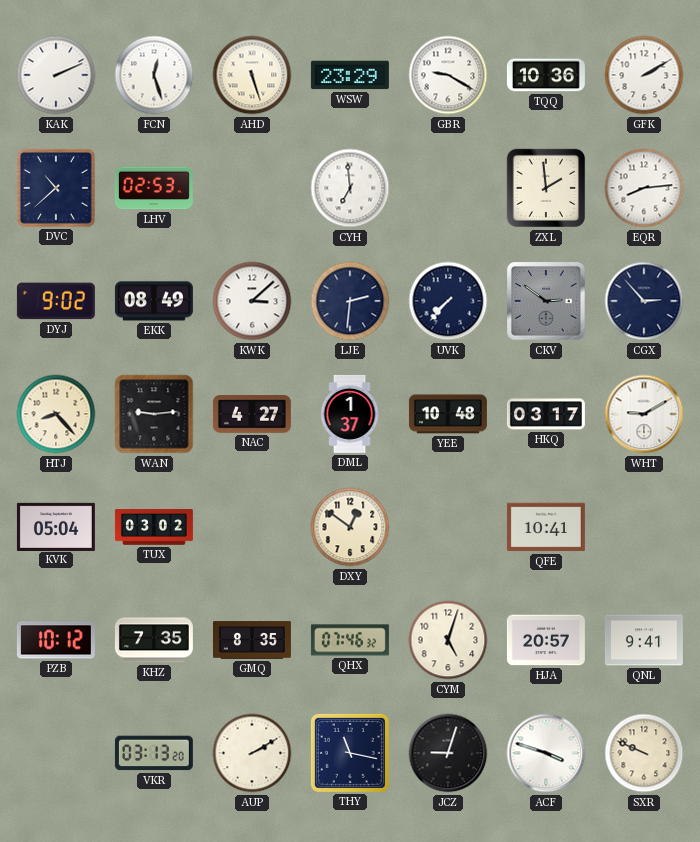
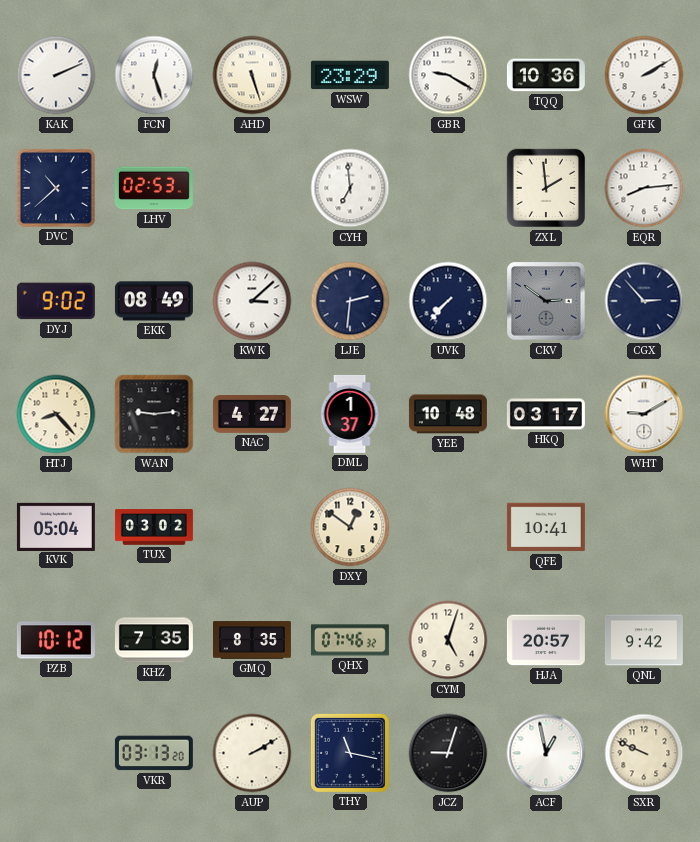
QNL: 9:41 -> 9:42 (644, 640)
ACF: 3:48 -> 12:58 (546, 753)
